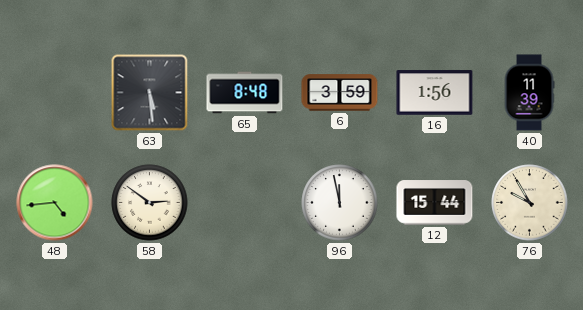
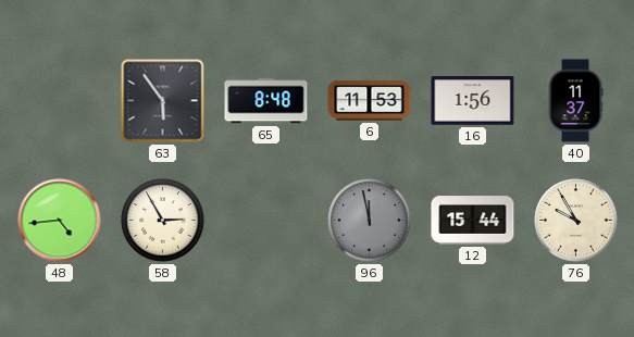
63: 5:29 -> 5:54 (163, 101)
6: 3:59 -> 11:53 (370, 101)
40: 11:39 -> 11:37 (575, 101)
58: 2:51 -> 2:55 (163, 221)
96 dial: white -> grey (370, 221)
